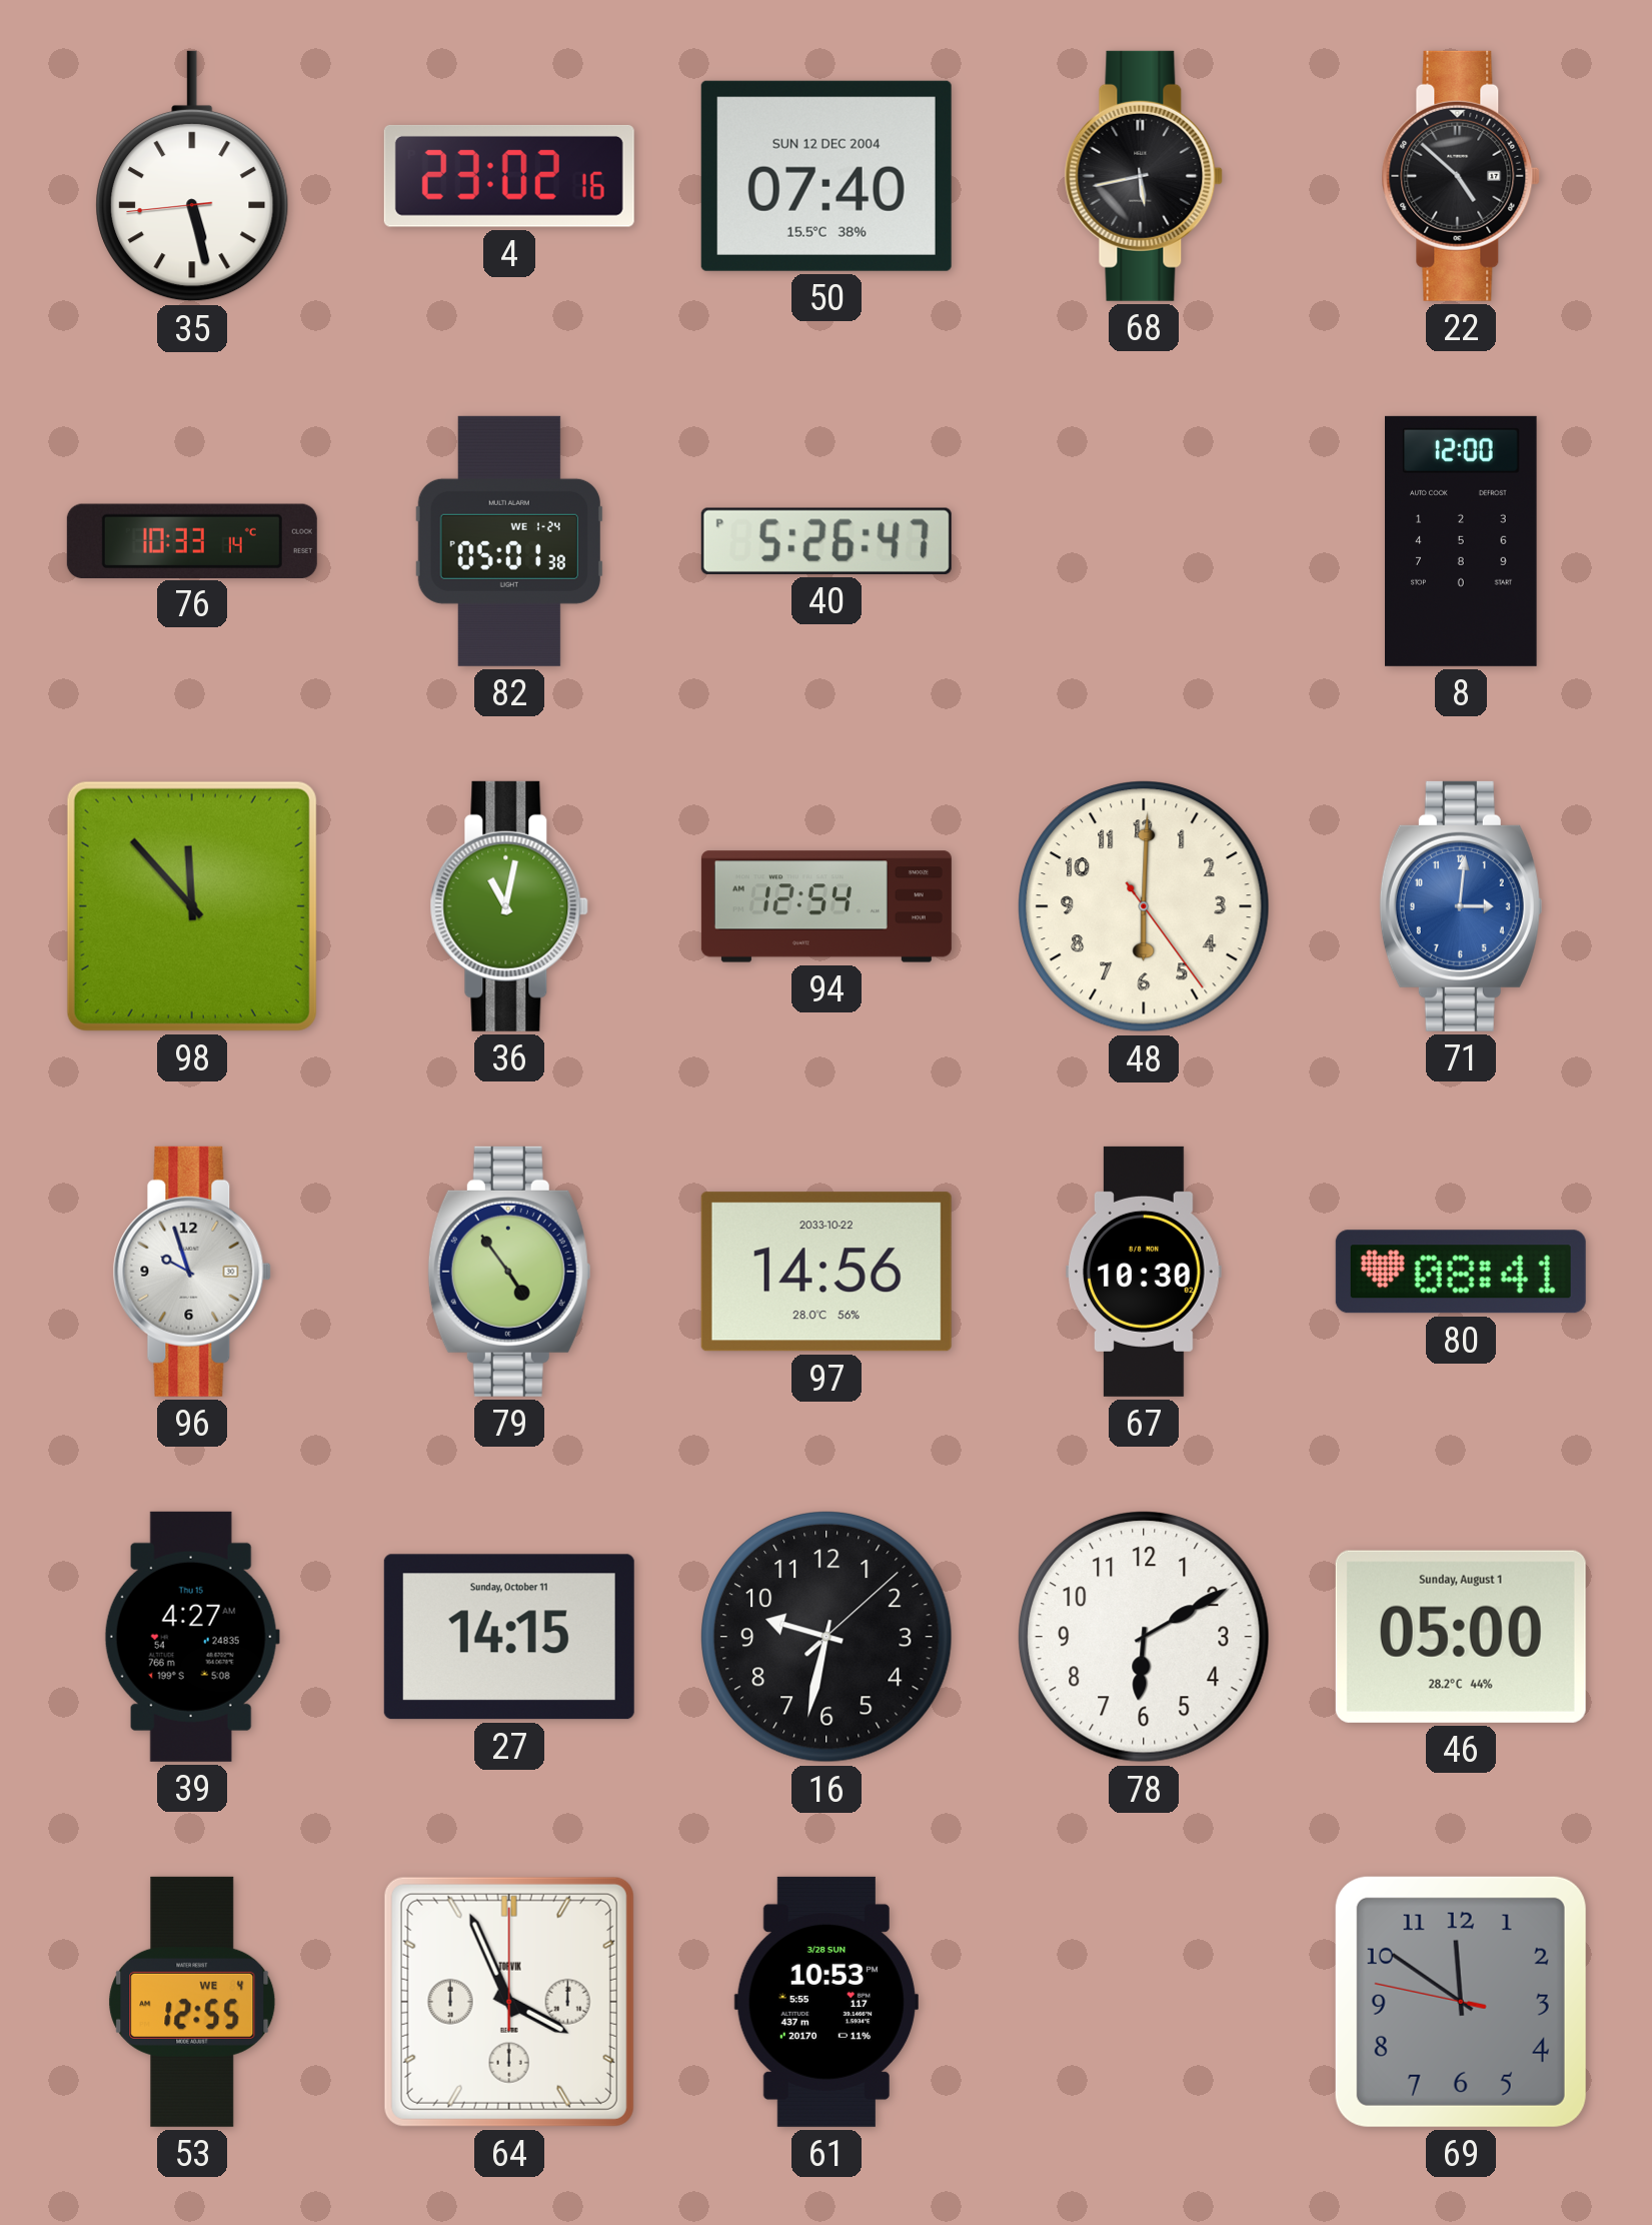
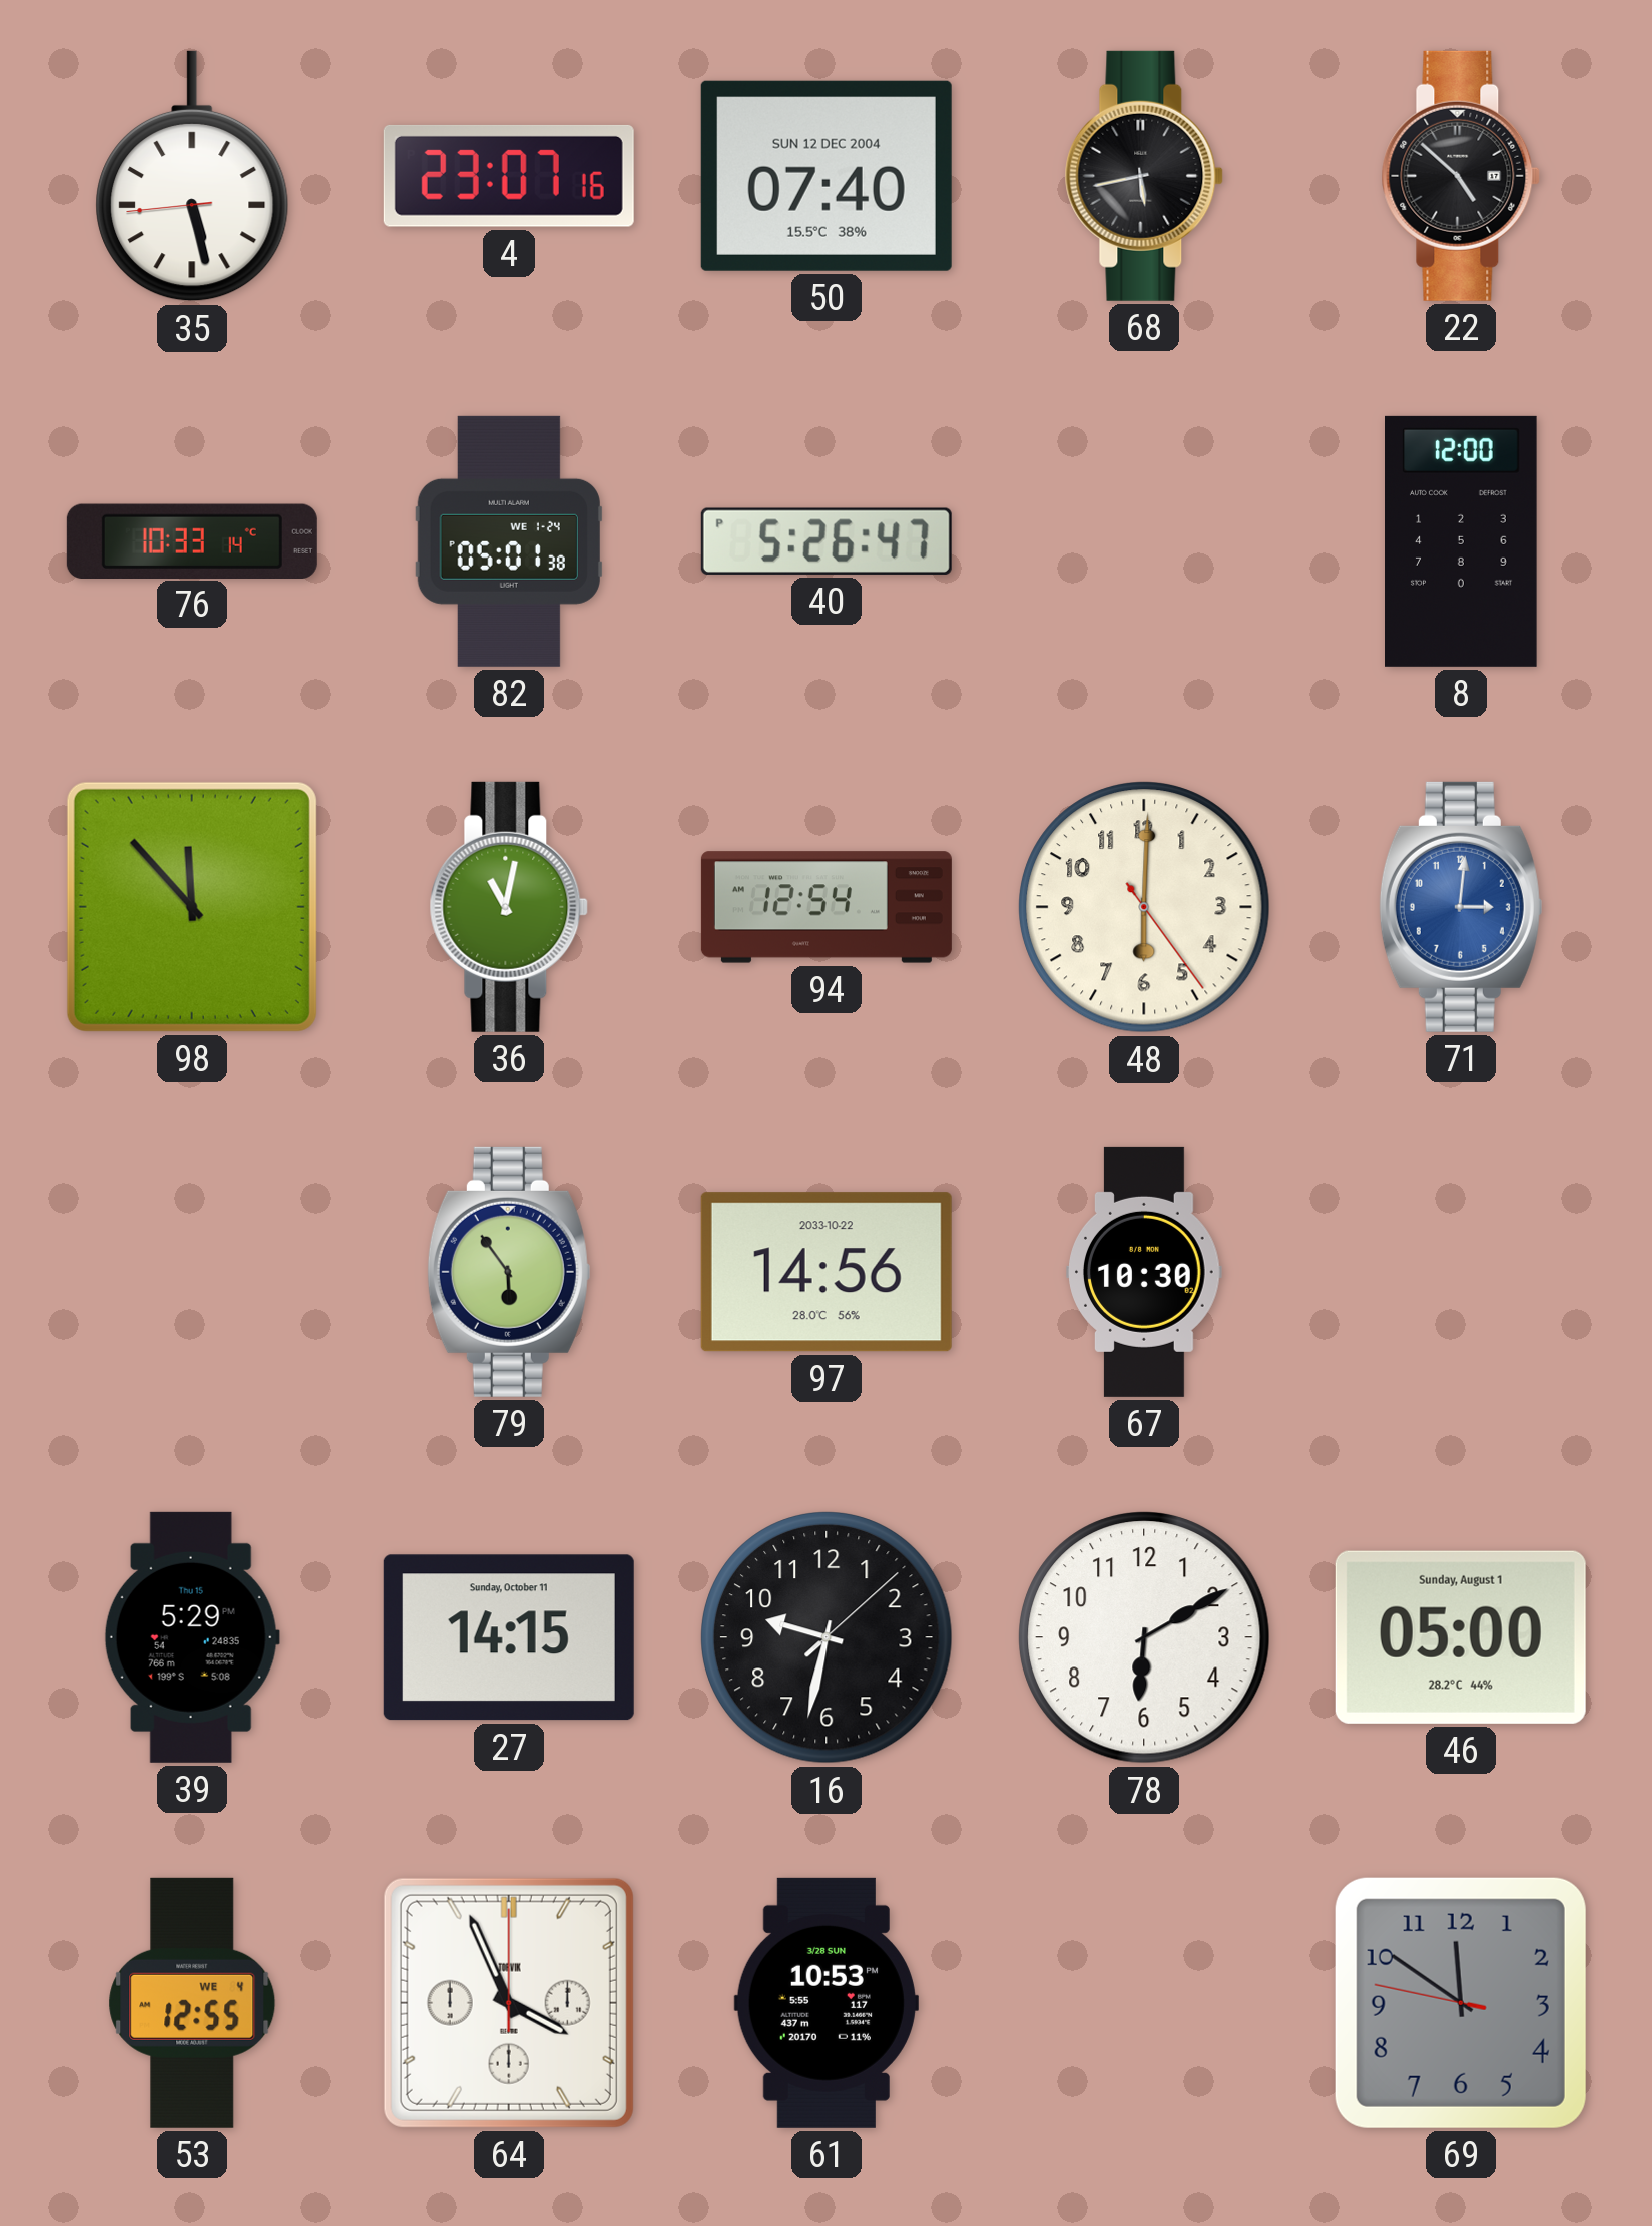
4: 23:02 -> 23:07 (509, 176)
96: 9:57 -> none (192, 1272)
79: 4:54 -> 5:54 (509, 1272)
80: 08:41 -> none (1461, 1272)
39: 4:27 -> 5:29 (192, 1637)
